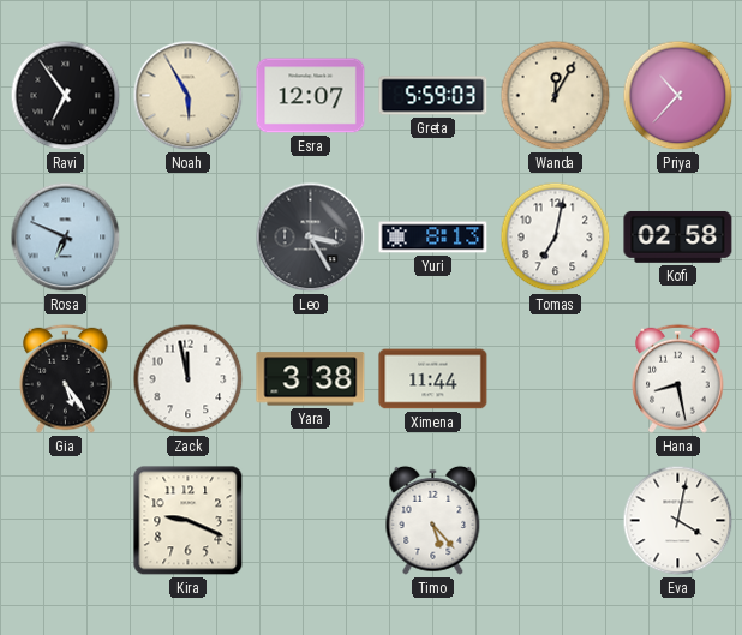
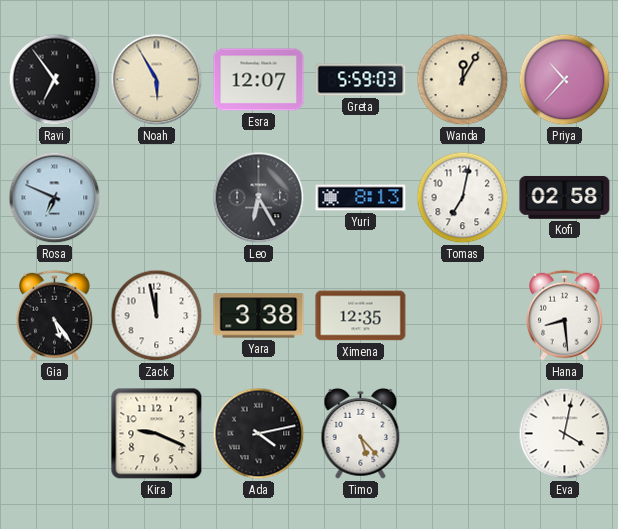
Leo: 3:25 -> 6:25 (259, 198)
Ximena: 11:44 -> 12:35 (361, 316)
Hana: 8:28 -> 8:29 (565, 315)
Ada: none -> 4:13 (259, 434)
